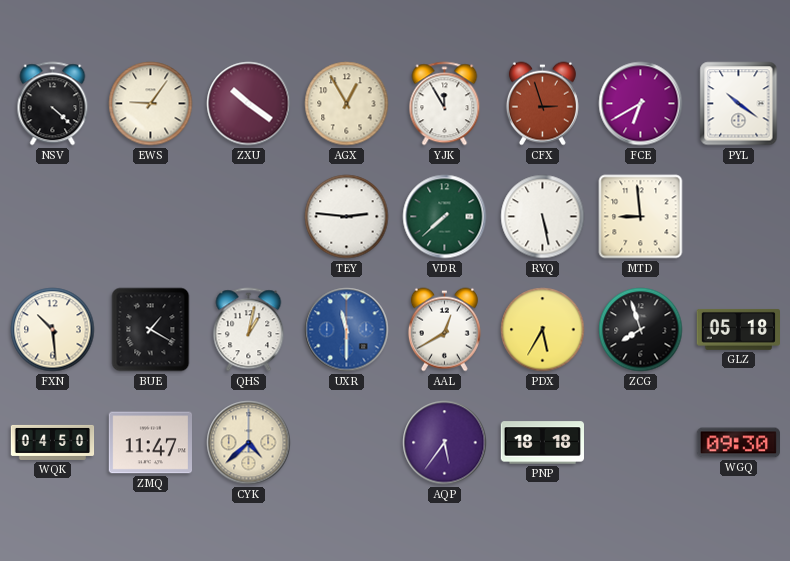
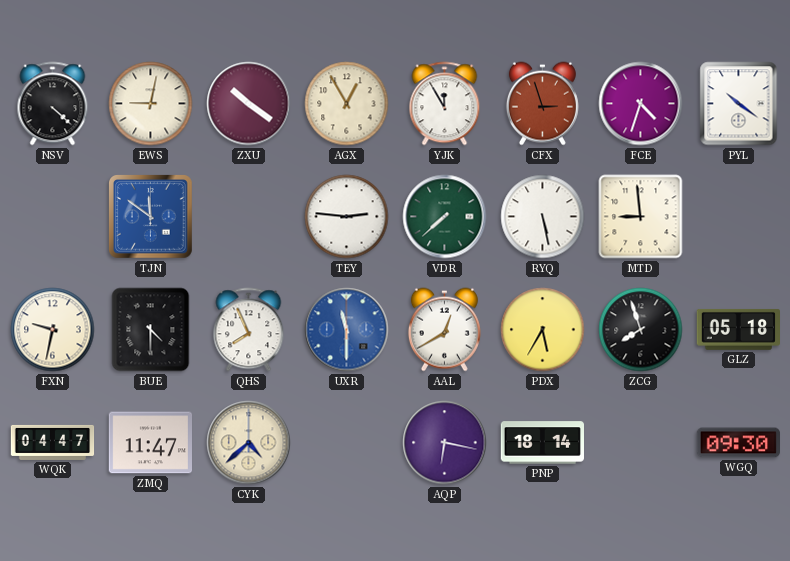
EWS: 9:06 -> 9:02 (151, 104)
FCE: 6:40 -> 4:33 (641, 104)
TJN: none -> 11:51 (151, 217)
FXN: 10:29 -> 9:32 (53, 330)
BUE: 1:20 -> 4:30 (151, 330)
QHS: 1:02 -> 7:56 (249, 330)
WQK: 04:50 -> 04:47 (53, 442)
AQP: 5:36 -> 6:17 (445, 443)
PNP: 18:18 -> 18:14 (542, 443)
